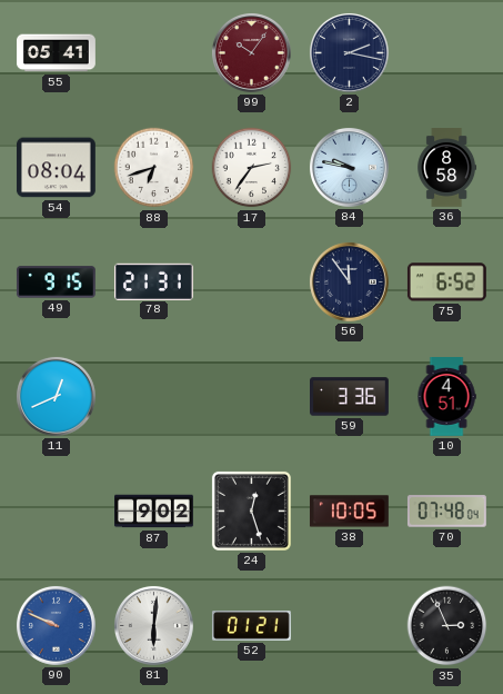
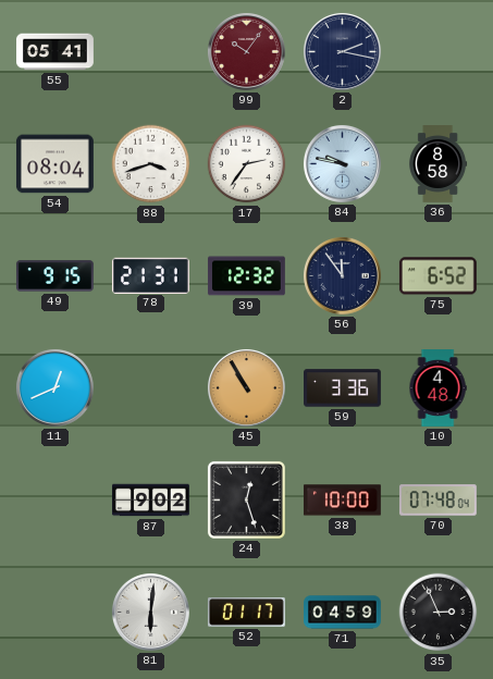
88: 6:42 -> 3:42 (151, 164)
39: none -> 12:32 (246, 276)
45: none -> 10:55 (246, 387)
10: 4:51 -> 4:48 (437, 388)
38: 10:05 -> 10:00 (342, 501)
90: 9:49 -> none (56, 625)
52: 01:21 -> 01:17 (246, 613)
71: none -> 04:59 (343, 613)
